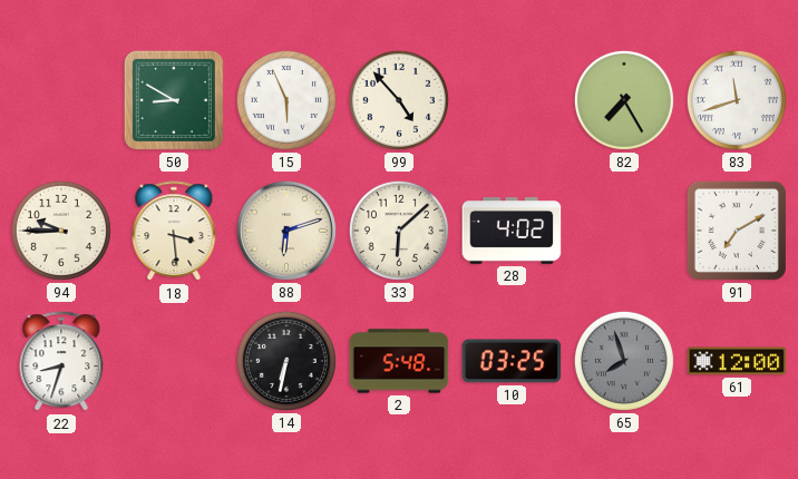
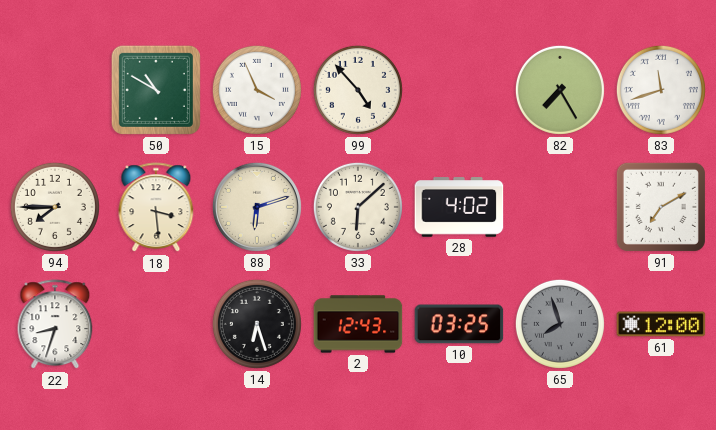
50: 8:50 -> 10:50 (156, 90)
15: 5:56 -> 3:56 (257, 90)
94: 9:45 -> 7:45 (55, 207)
14: 6:32 -> 6:27 (257, 324)
2: 5:48 -> 12:43 (358, 324)
